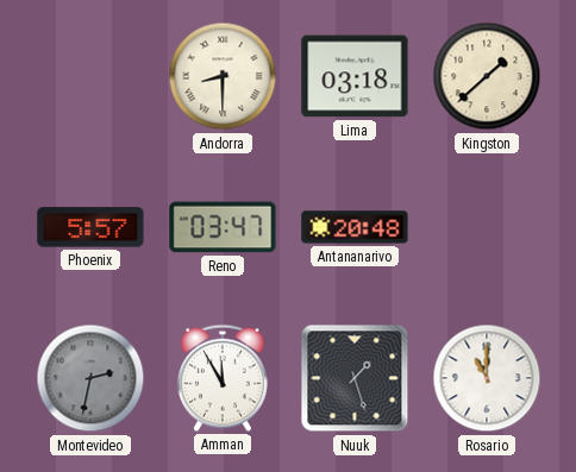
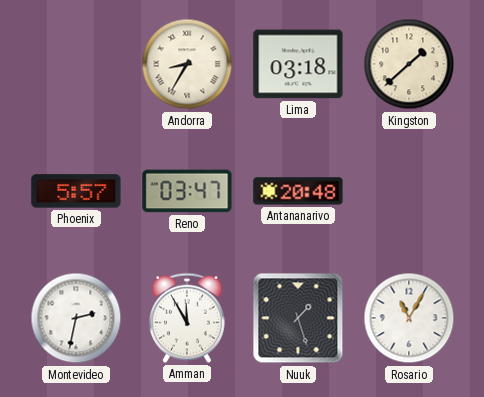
Andorra: 8:30 -> 8:35 (187, 64)
Montevideo dial: grey -> white (76, 318)
Rosario: 11:00 -> 11:05 (409, 318)
